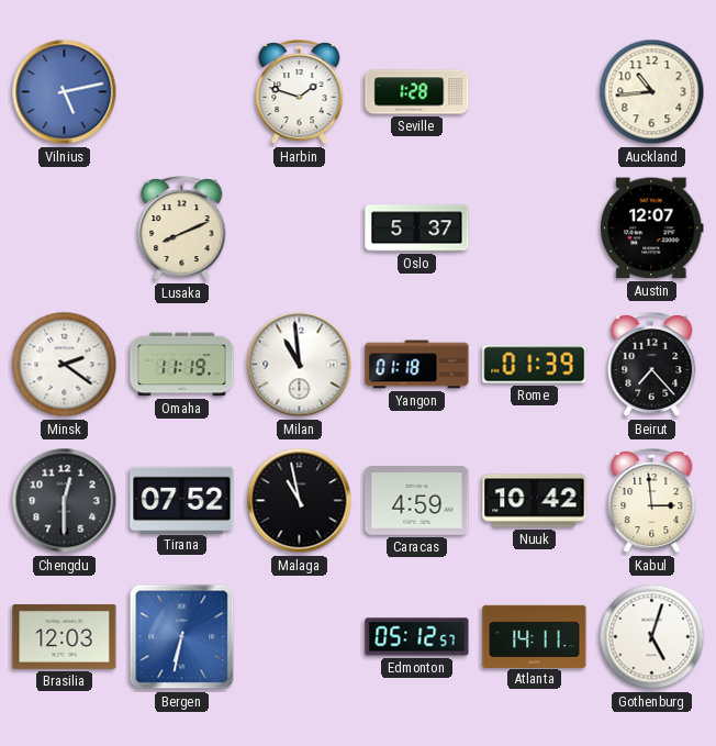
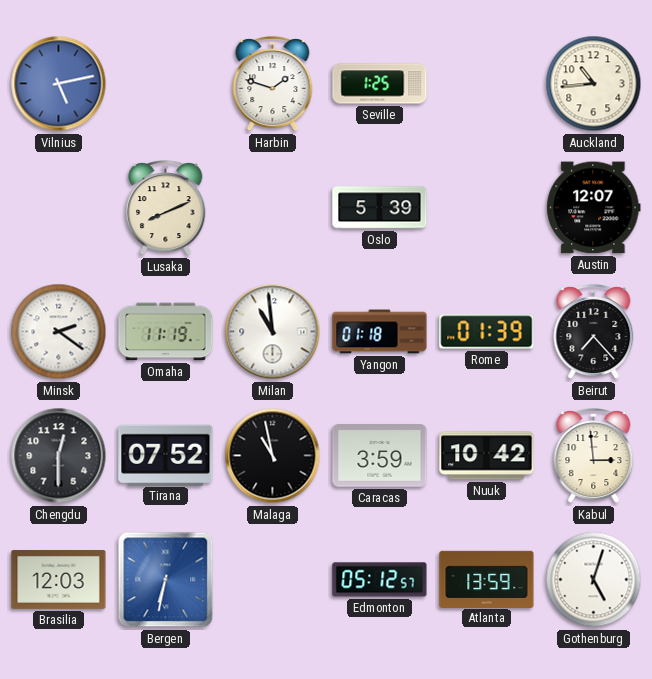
Seville: 1:28 -> 1:25 (380, 84)
Oslo: 5:37 -> 5:39 (380, 208)
Caracas: 4:59 -> 3:59 (380, 456)
Atlanta: 14:11 -> 13:59 (487, 579)
